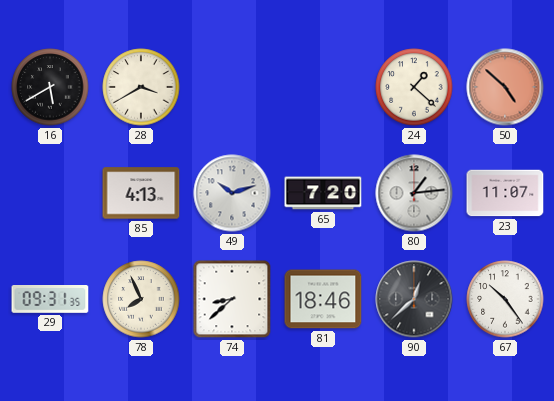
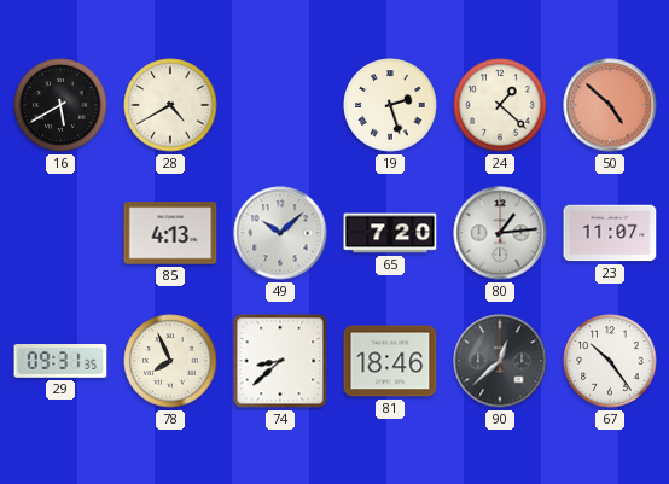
28: 3:40 -> 4:40 (170, 105)
19: none -> 2:27 (390, 105)
49: 10:12 -> 10:08 (280, 233)
